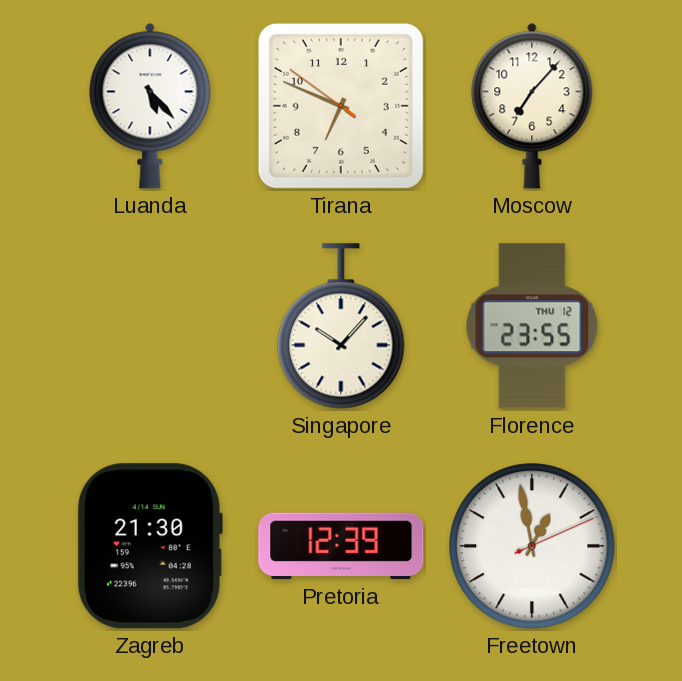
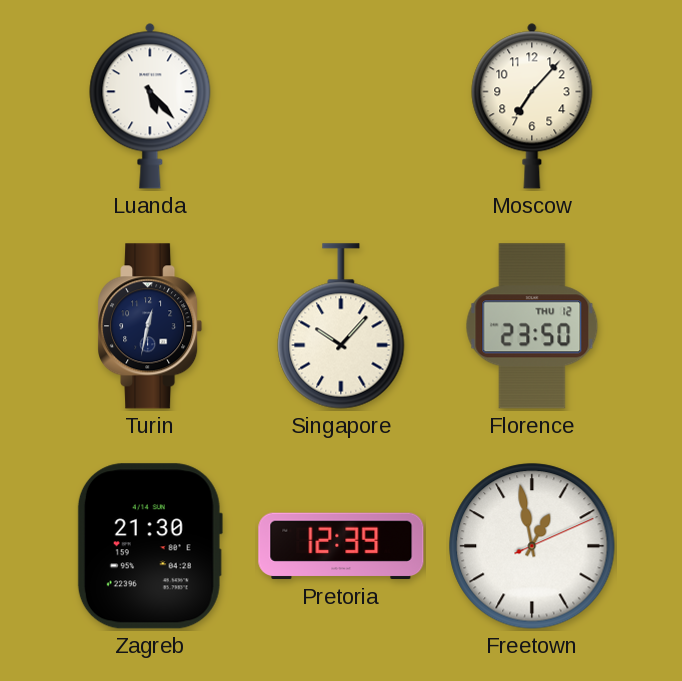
Tirana: 6:48 -> none (341, 106)
Turin: none -> 12:32 (150, 326)
Florence: 23:55 -> 23:50 (532, 326)
